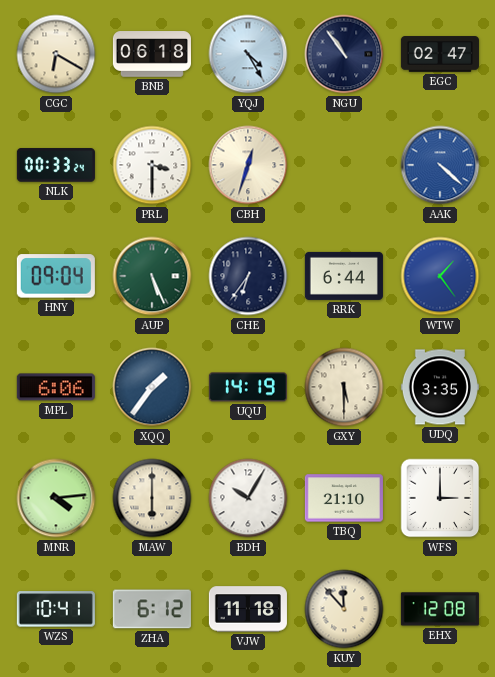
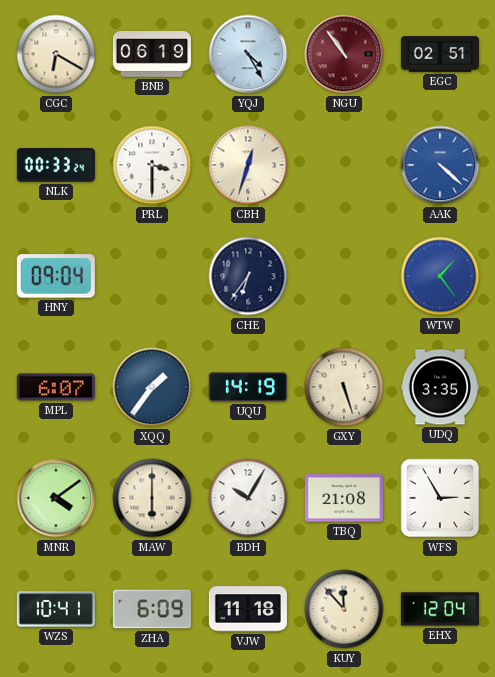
BNB: 06:18 -> 06:19 (152, 54)
NGU dial: navy -> burgundy (344, 54)
EGC: 02:47 -> 02:51 (440, 54)
AUP: 5:26 -> none (152, 276)
RRK: 6:44 -> none (344, 276)
MPL: 6:06 -> 6:07 (56, 387)
GXY: 5:30 -> 5:27 (344, 387)
MNR: 4:14 -> 4:09 (56, 498)
TBQ: 21:10 -> 21:08 (344, 498)
WFS: 3:00 -> 2:55 (440, 498)
ZHA: 6:12 -> 6:09 (152, 609)
EHX: 12:08 -> 12:04 (440, 609)
